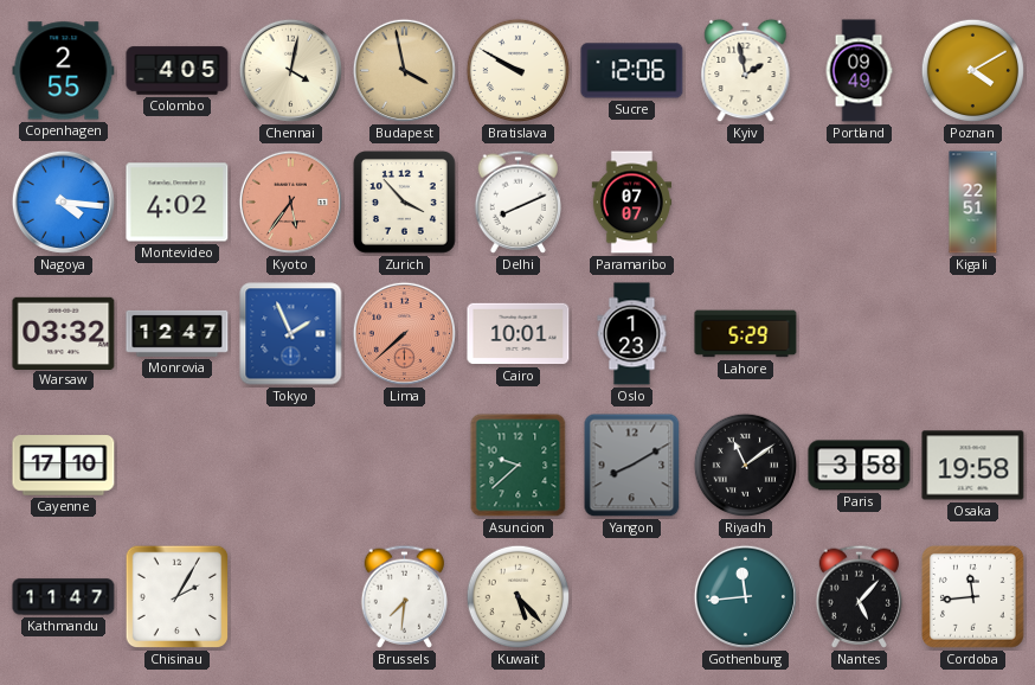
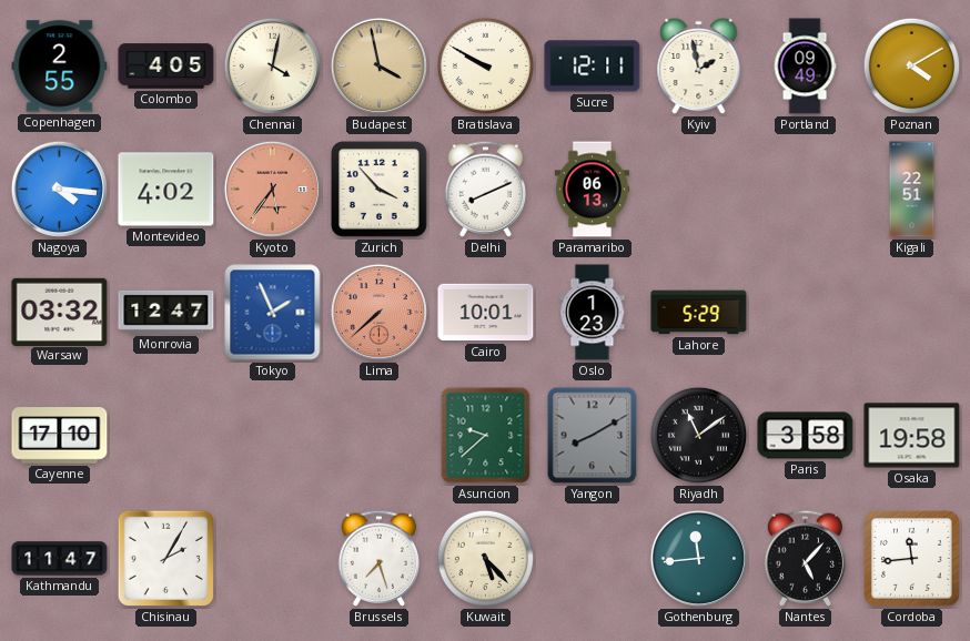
Sucre: 12:06 -> 12:11 (593, 67)
Paramaribo: 07:07 -> 06:13 (593, 190)
Brussels: 7:31 -> 7:27 (380, 558)
